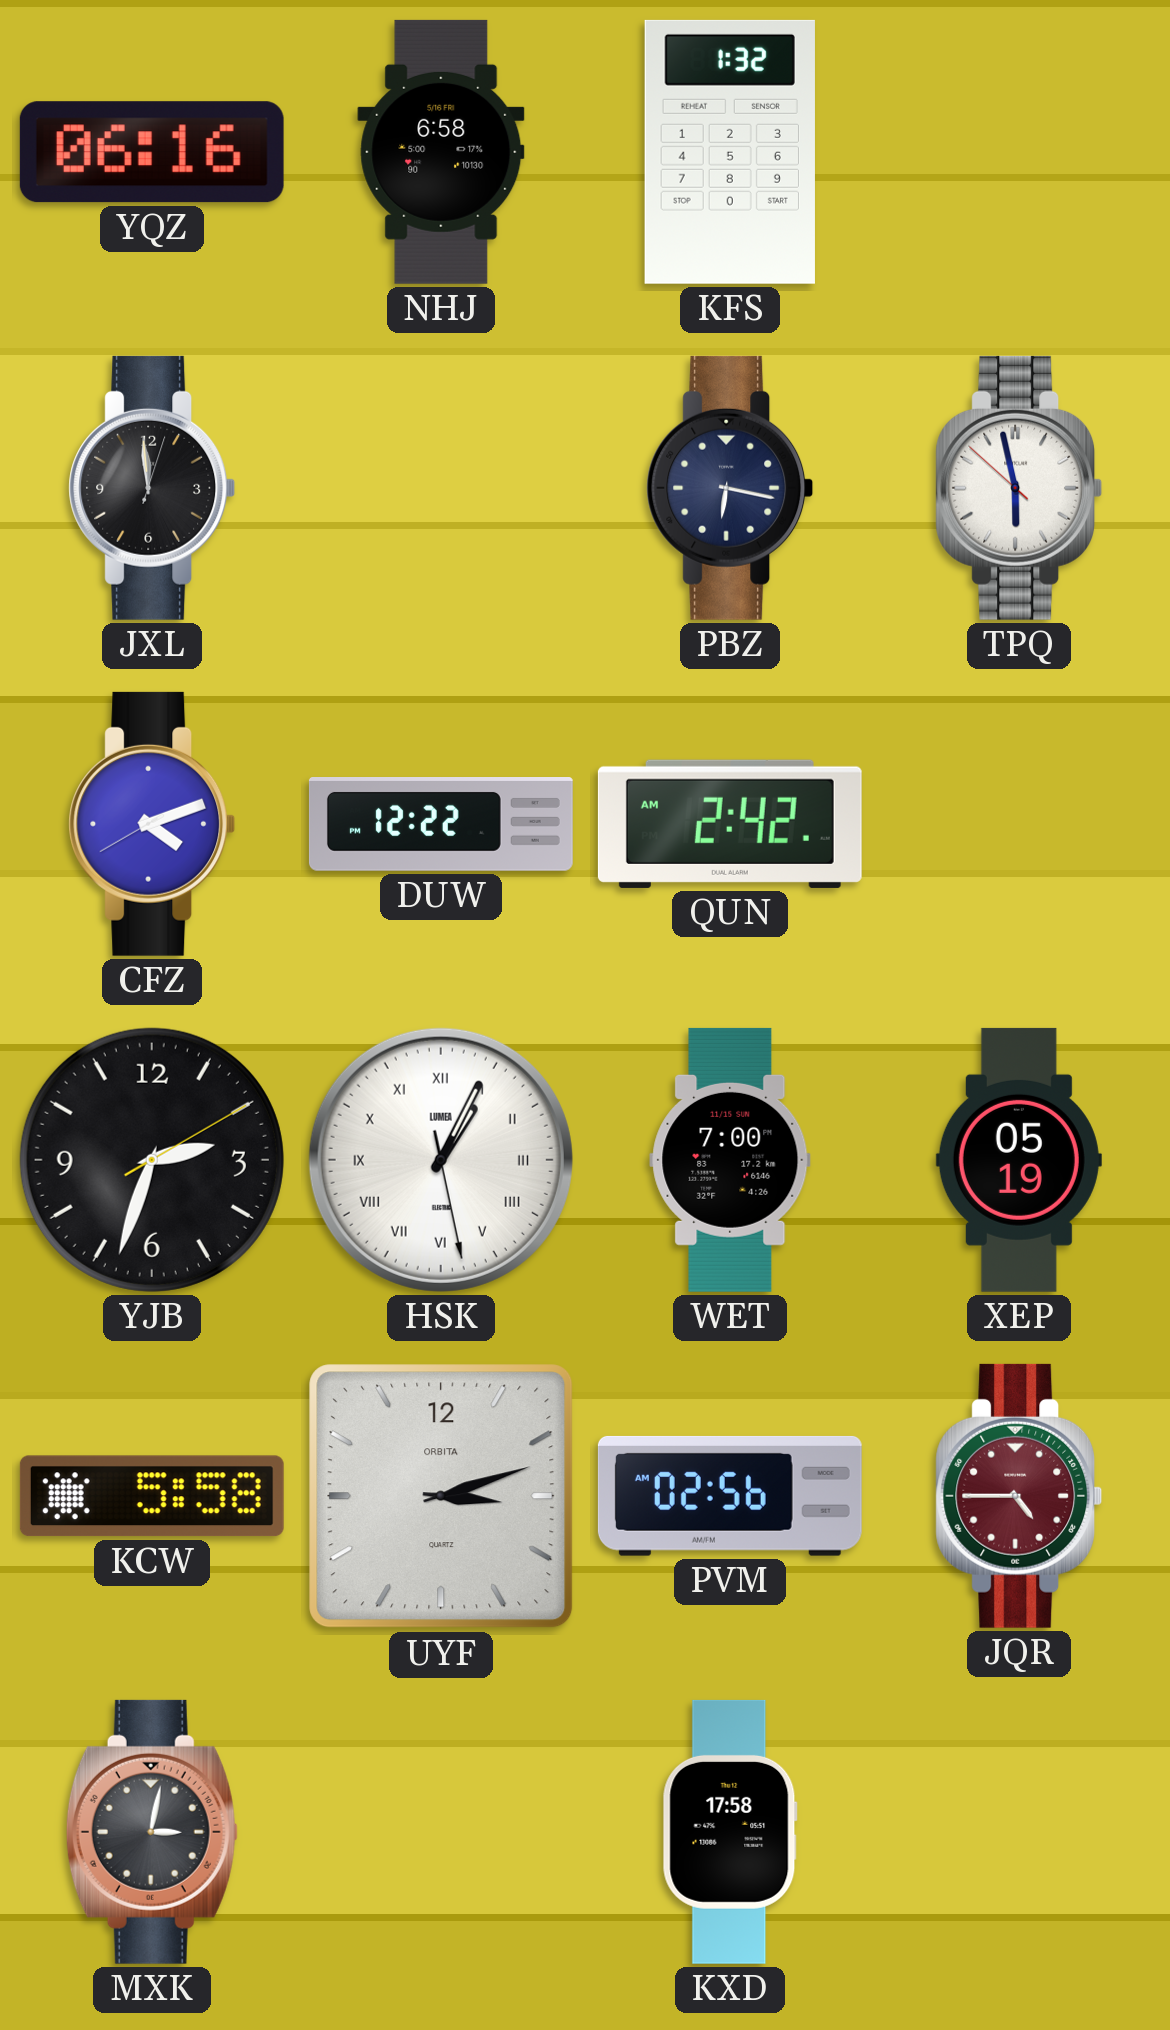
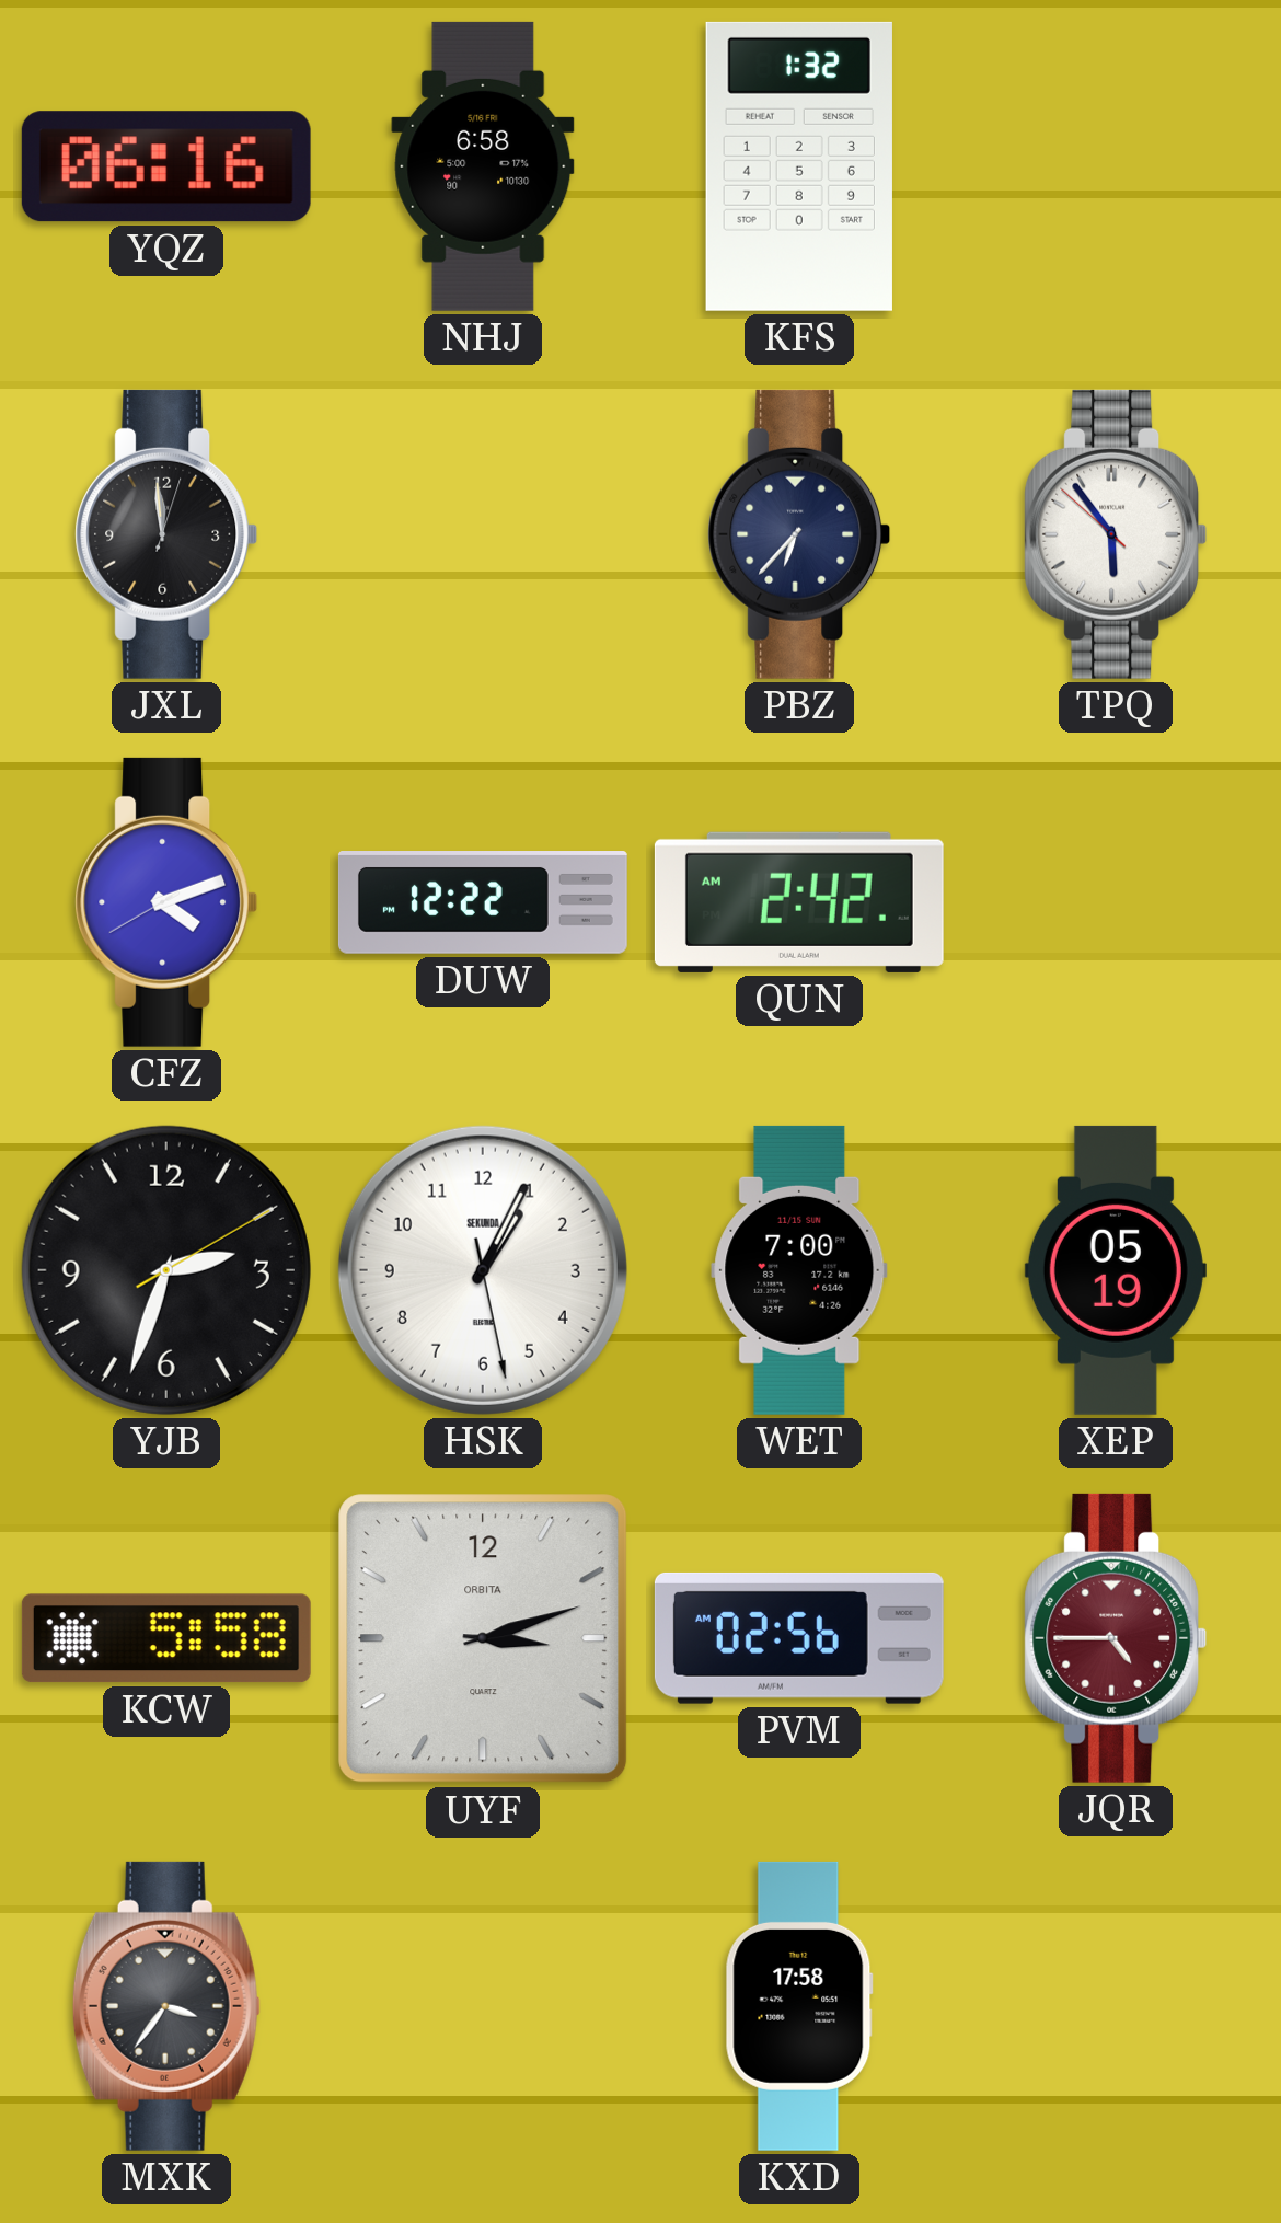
PBZ: 6:17 -> 6:37 (799, 534)
TPQ: 5:57 -> 5:53 (1116, 534)
HSK numerals: Roman -> Arabic (483, 1270)
HSK brand: LUMEA -> SEKUNDA (483, 1270)
MXK: 3:02 -> 3:36 (166, 2006)
